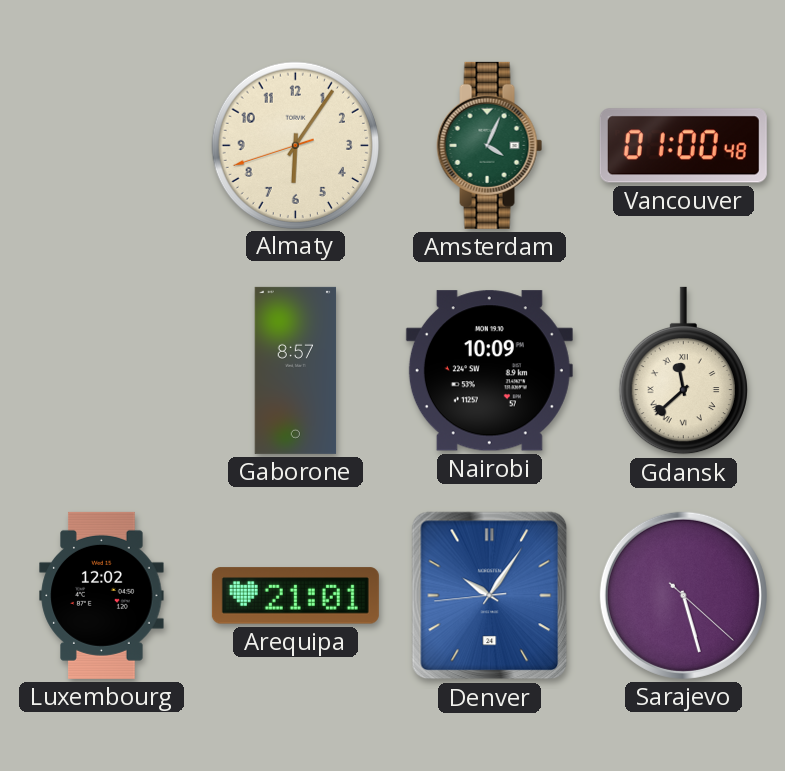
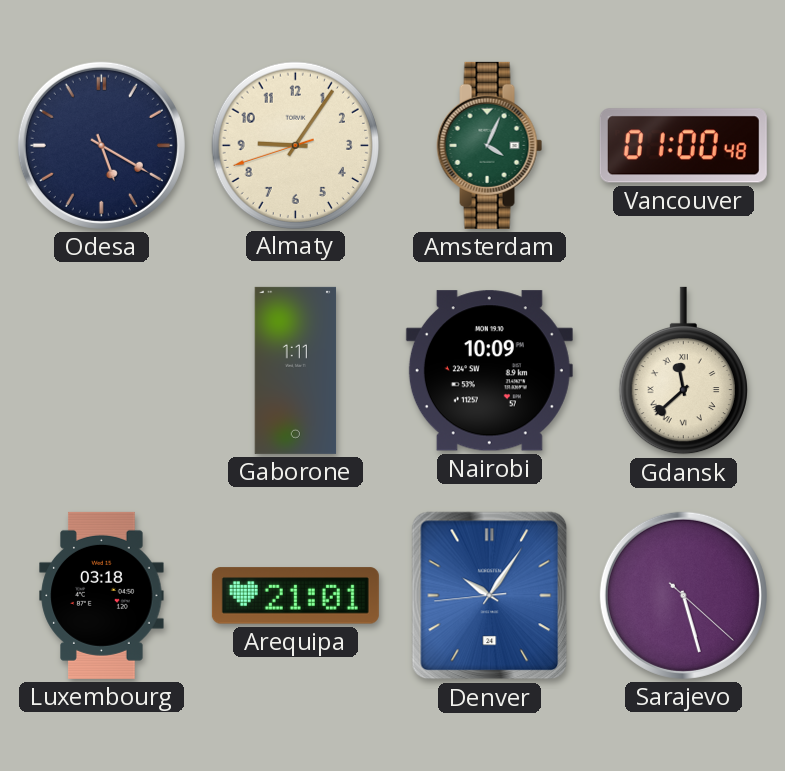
Odesa: none -> 5:20 (101, 145)
Almaty: 6:05 -> 9:05 (295, 145)
Gaborone: 8:57 -> 1:11 (296, 370)
Luxembourg: 12:02 -> 03:18 (102, 595)
